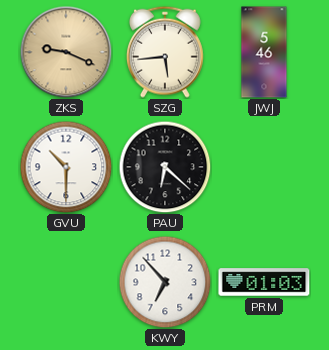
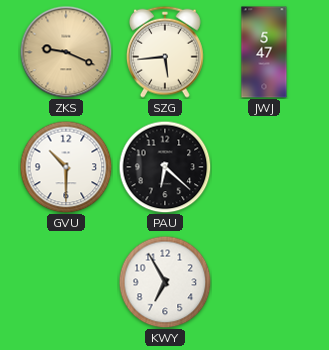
JWJ: 5:46 -> 5:47 (264, 52)
KWY: 6:53 -> 6:55 (165, 282)
PRM: 01:03 -> none (264, 282)
